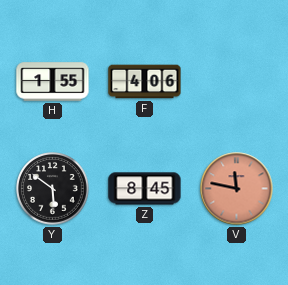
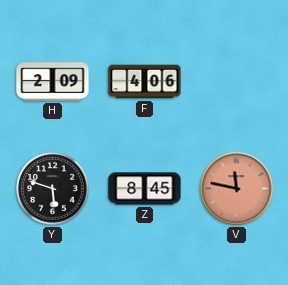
H: 1:55 -> 2:09 (53, 82)
Y: 5:51 -> 5:48 (53, 189)
